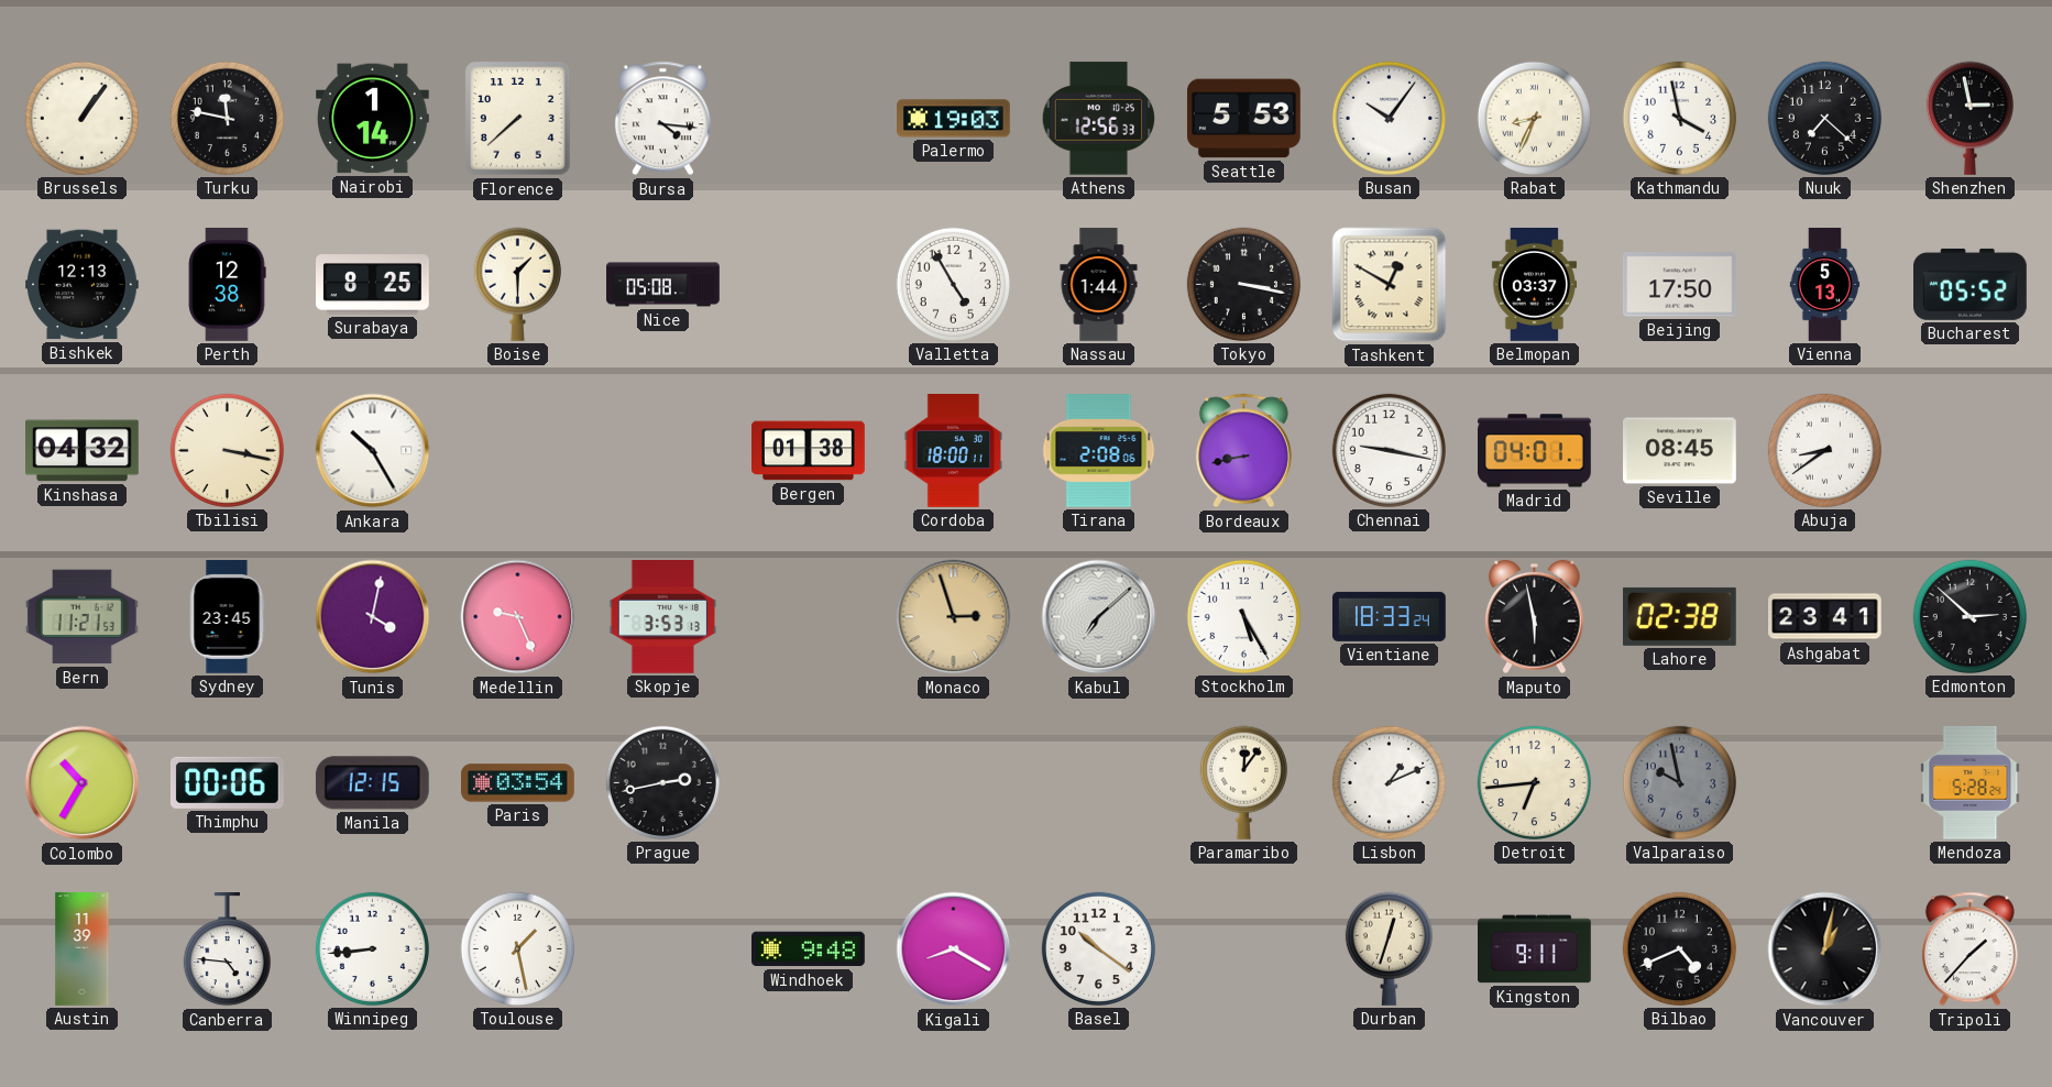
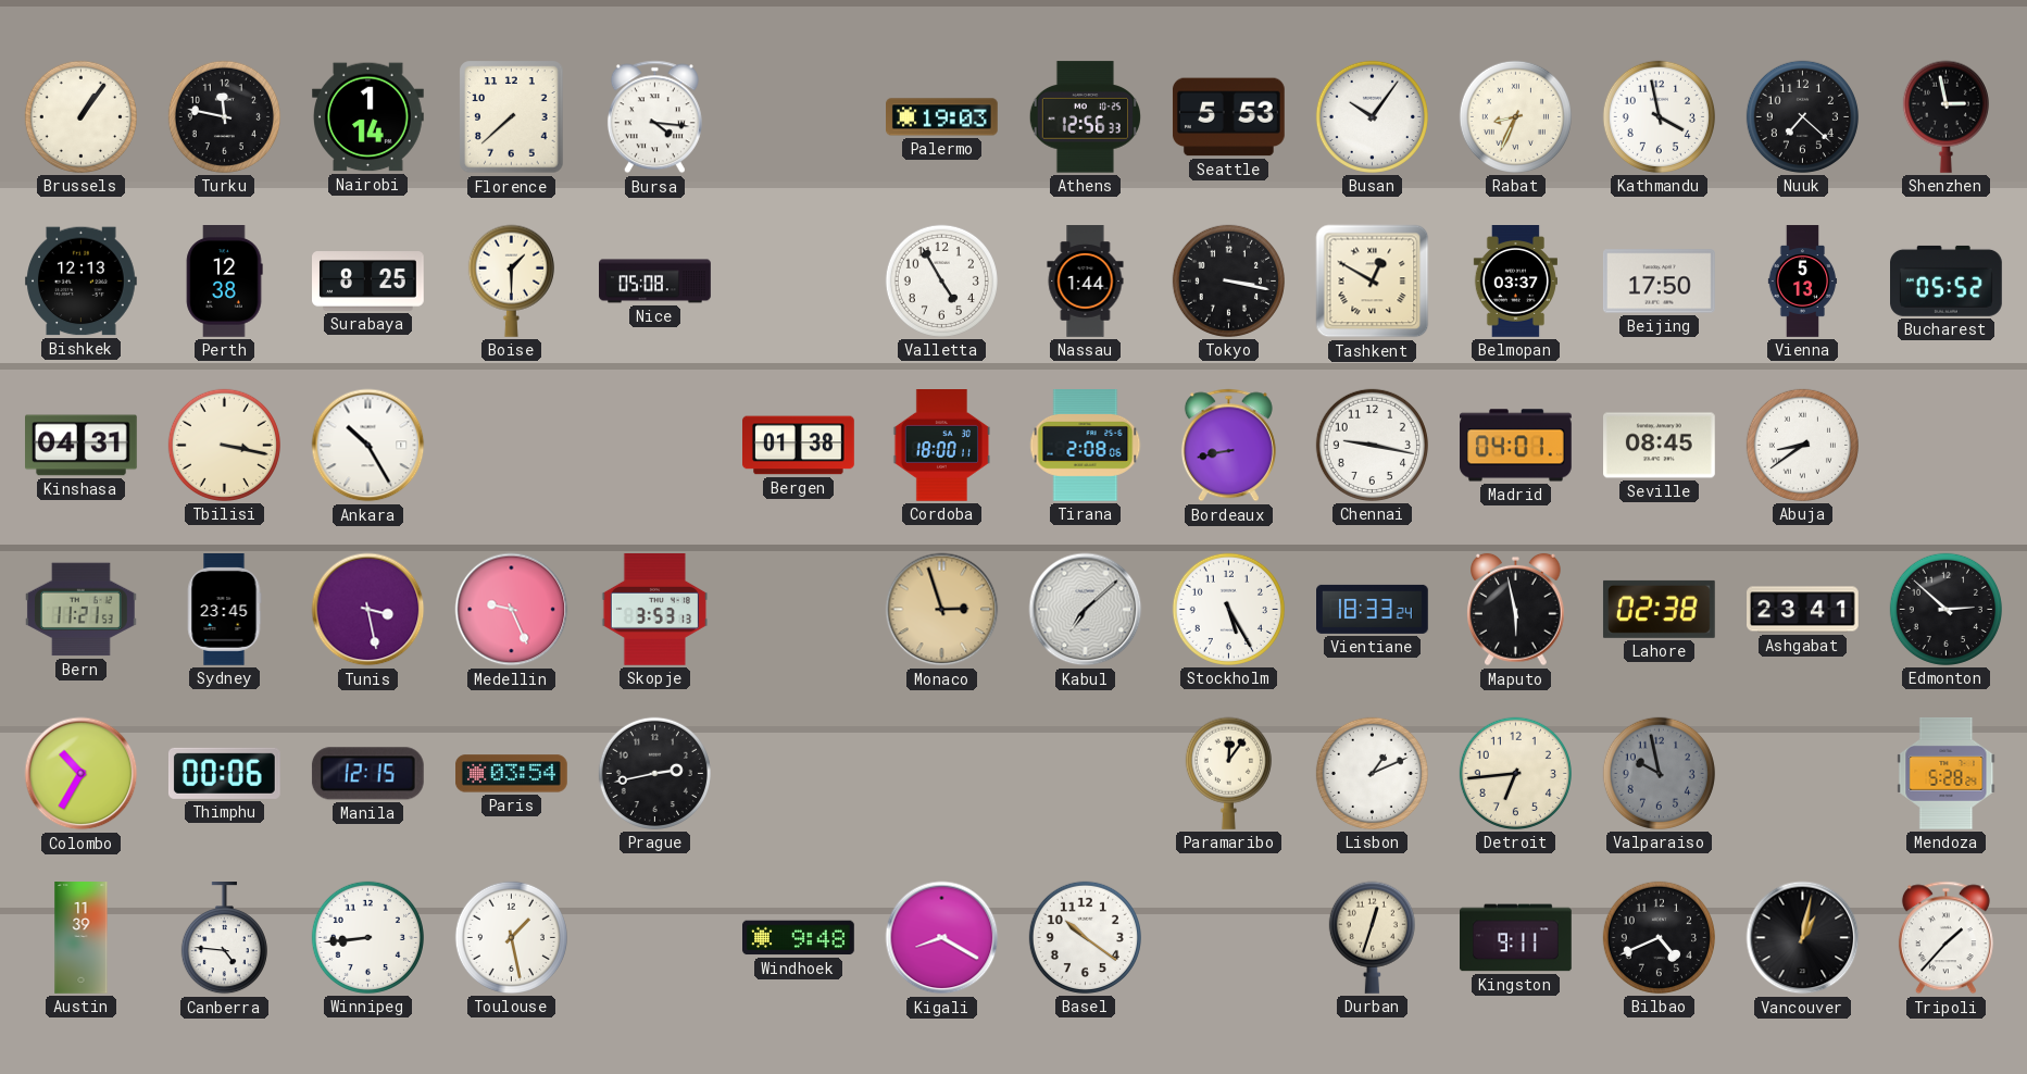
Kinshasa: 04:32 -> 04:31 (82, 446)
Tunis: 4:02 -> 3:28 (368, 610)
